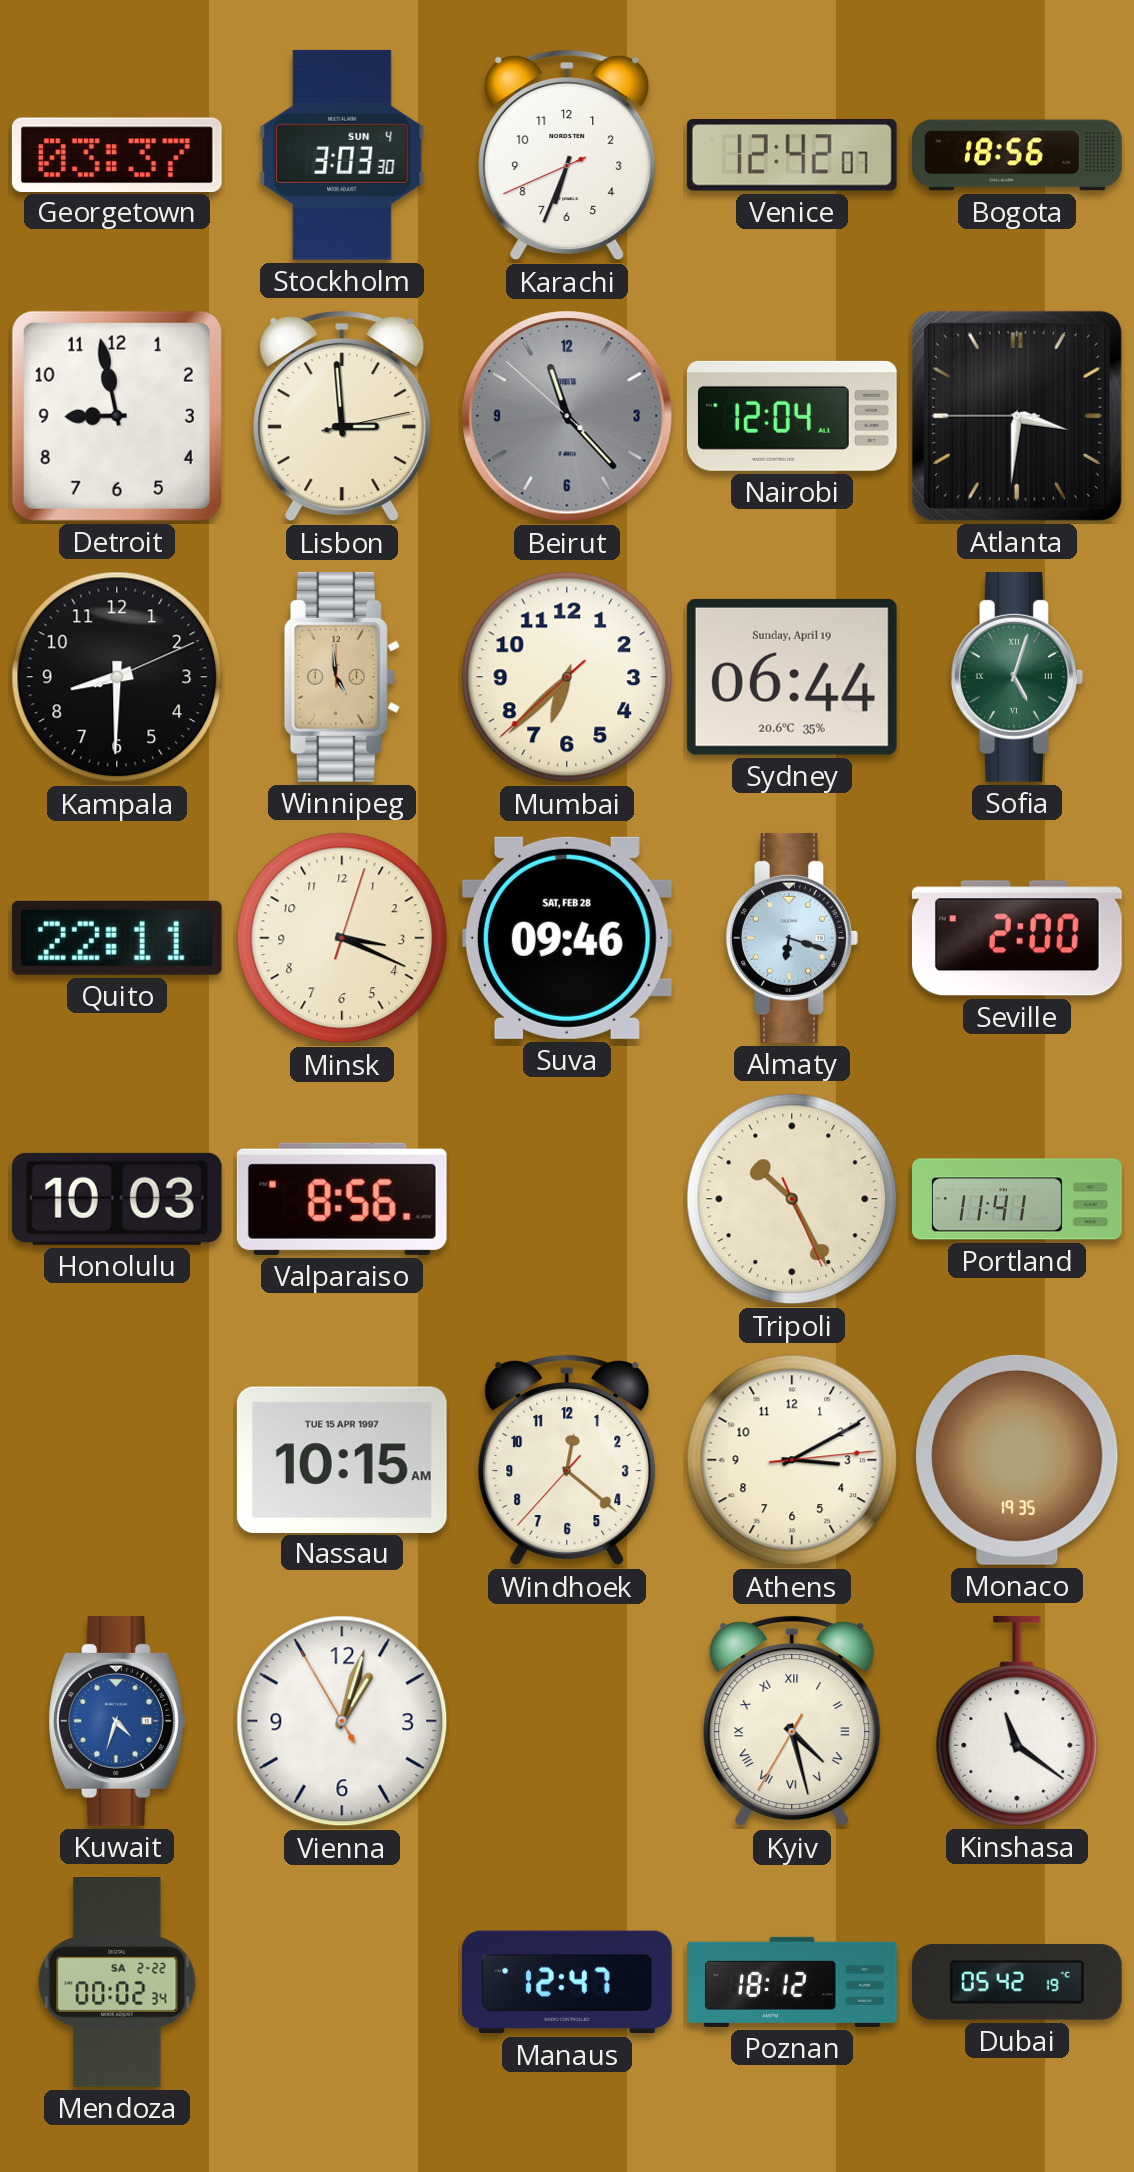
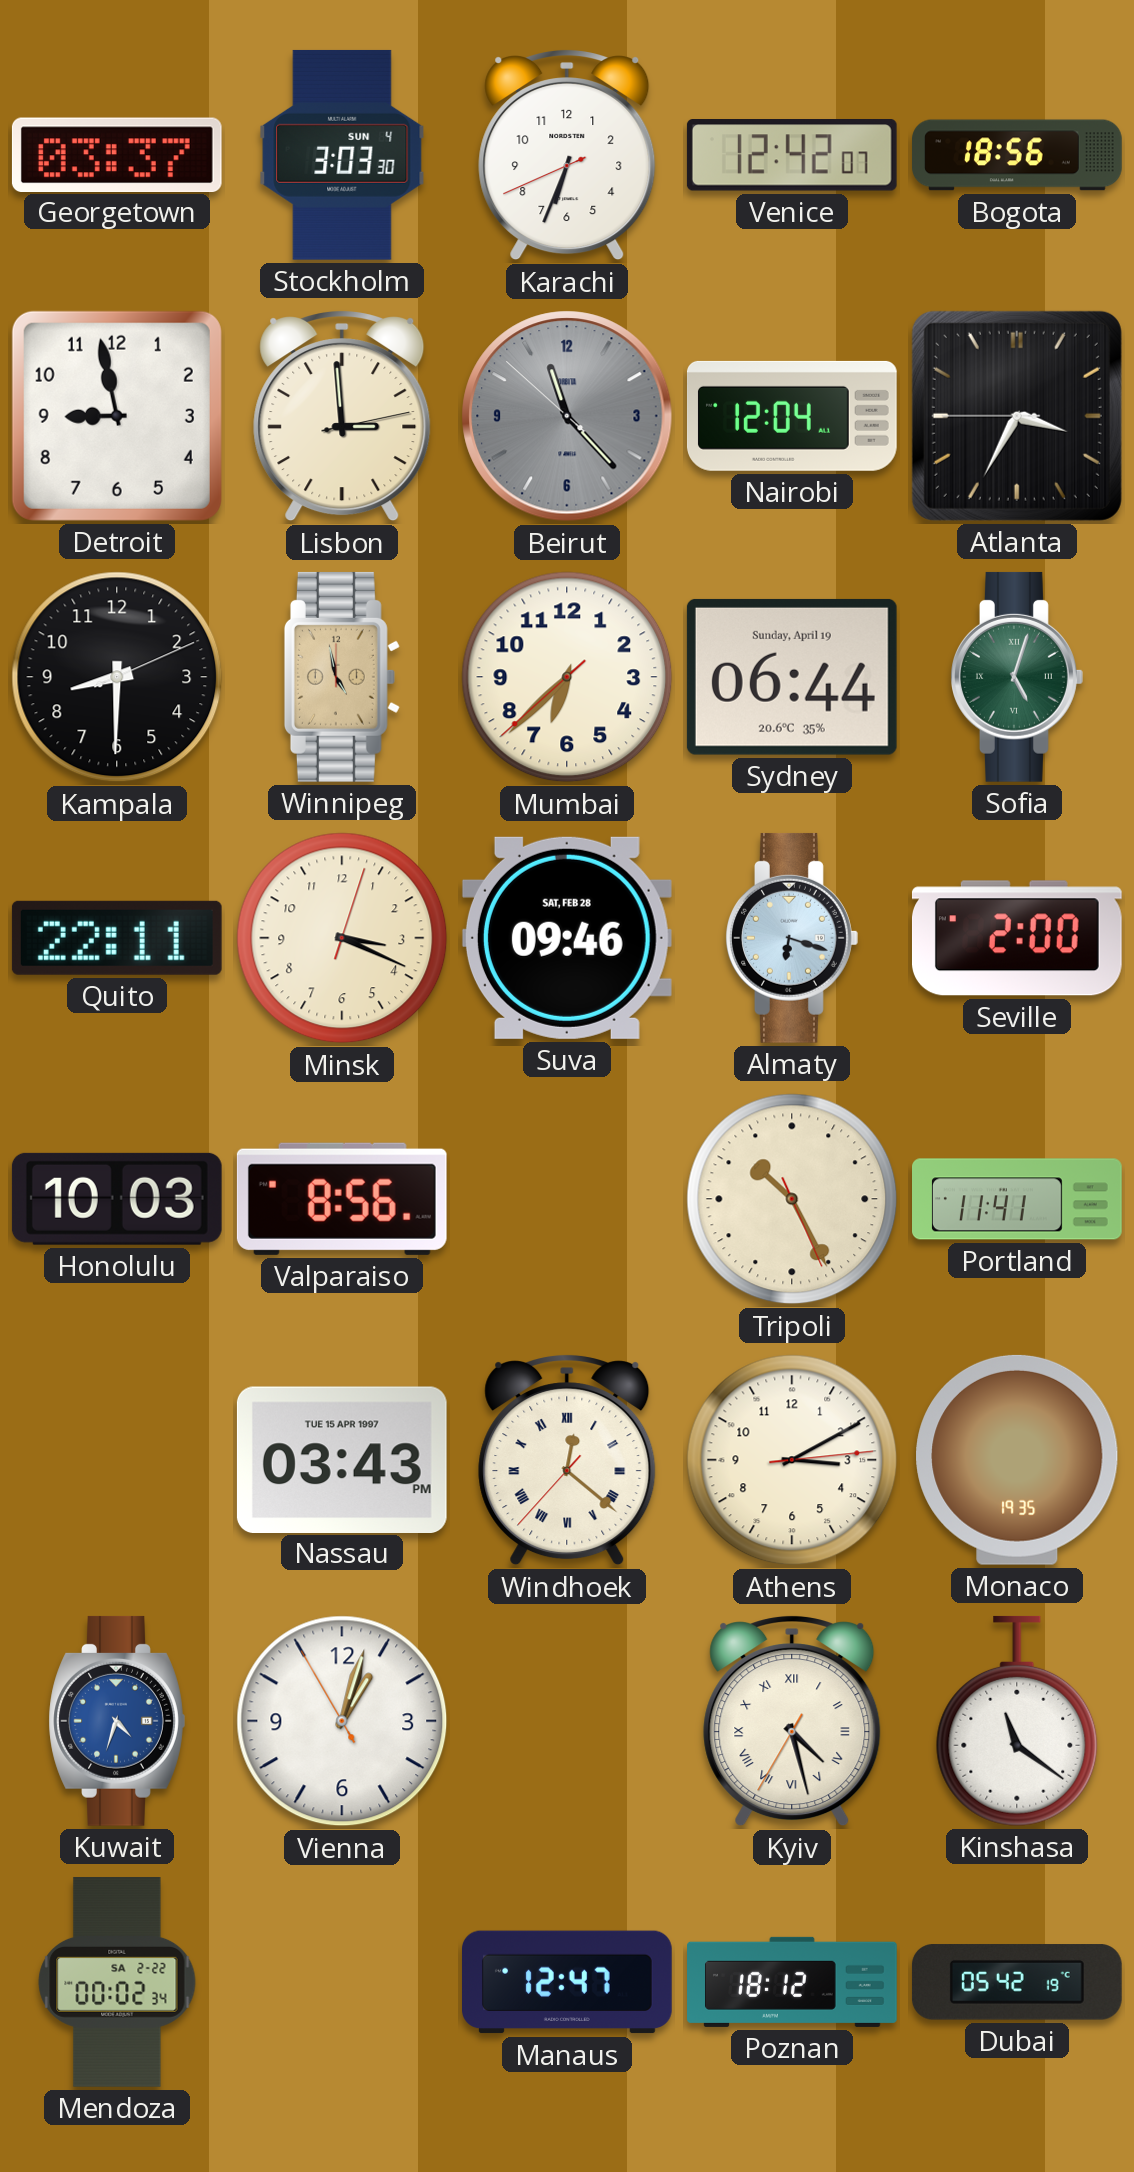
Atlanta: 3:30 -> 3:34 (1017, 416)
Winnipeg: 4:59 -> 4:58 (342, 677)
Nassau: 10:15 -> 03:43 (342, 1459)
Windhoek numerals: Arabic -> Roman (567, 1461)
